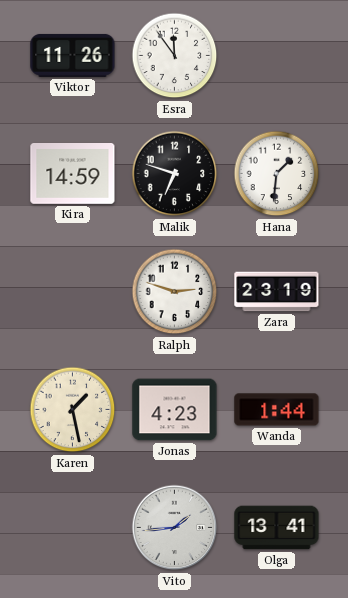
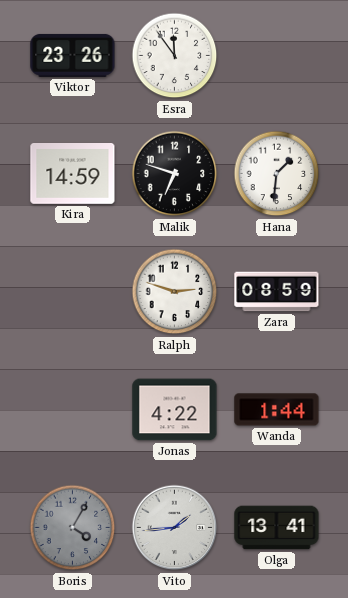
Viktor: 11:26 -> 23:26 (73, 55)
Zara: 23:19 -> 08:59 (277, 292)
Karen: 1:28 -> none (73, 410)
Jonas: 4:23 -> 4:22 (175, 410)
Boris: none -> 4:05 (73, 528)
